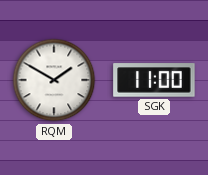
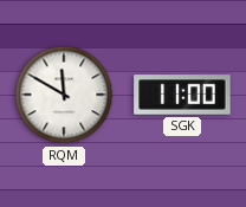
RQM: 1:50 -> 11:50 (64, 95)
